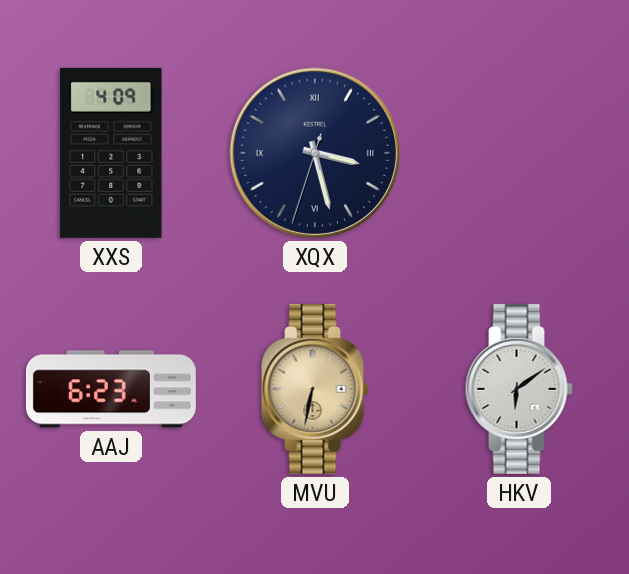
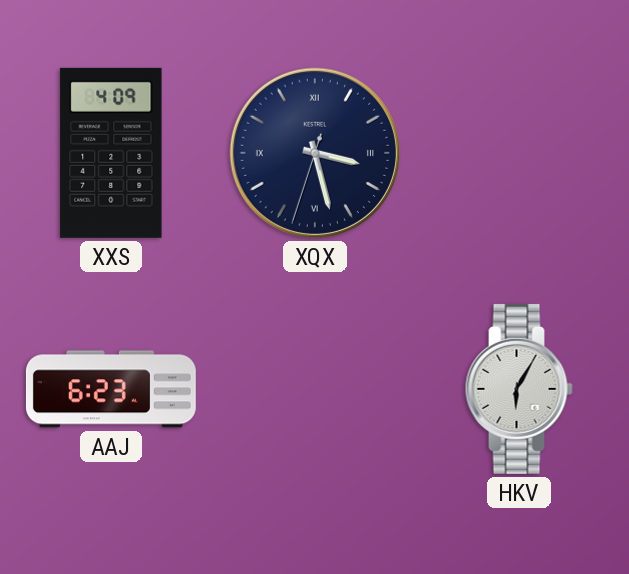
MVU: 6:32 -> none (315, 389)
HKV: 6:09 -> 6:05 (519, 389)
